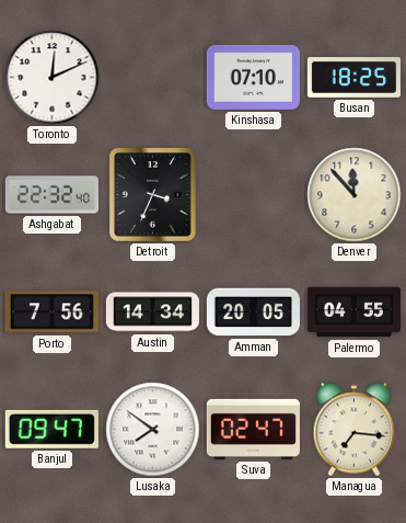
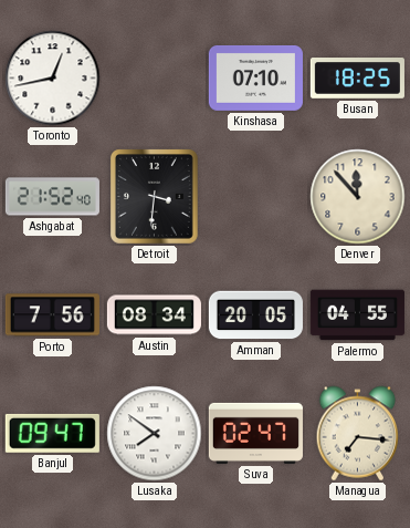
Toronto: 12:11 -> 12:43 (53, 79)
Ashgabat: 22:32 -> 21:52 (52, 197)
Detroit: 3:34 -> 3:31 (154, 196)
Austin: 14:34 -> 08:34 (154, 315)
